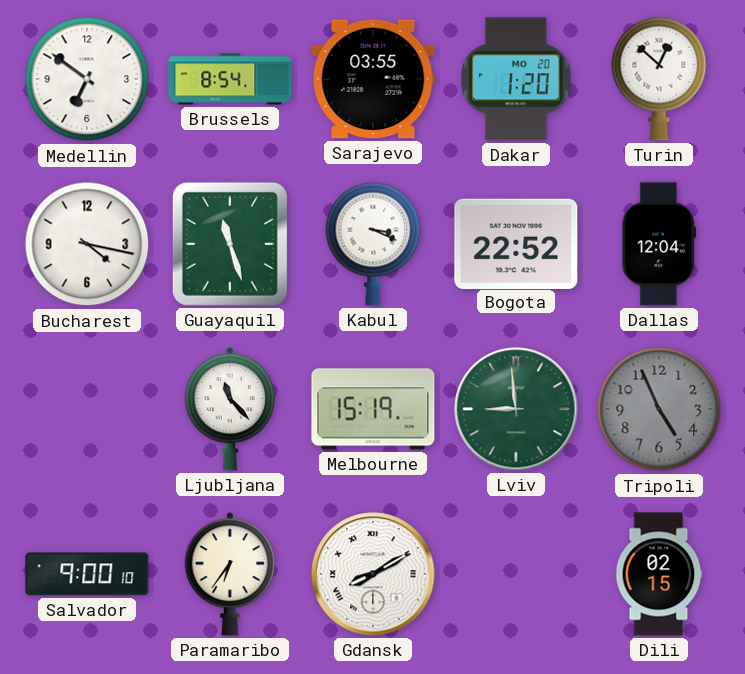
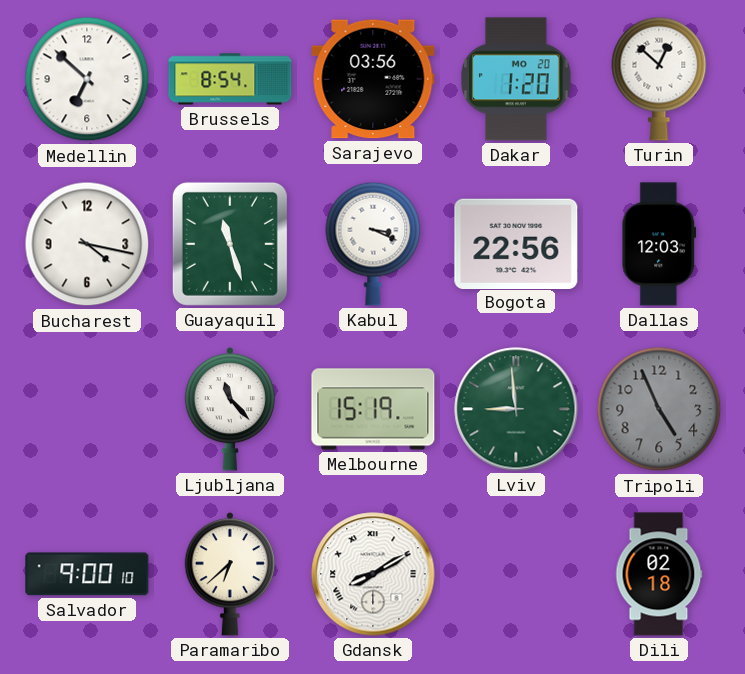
Medellin: 6:51 -> 6:52 (87, 79)
Sarajevo: 03:55 -> 03:56 (373, 79)
Bogota: 22:52 -> 22:56 (516, 243)
Dallas: 12:04 -> 12:03 (659, 244)
Paramaribo: 6:36 -> 6:38 (230, 574)
Dili: 02:15 -> 02:18 (659, 574)
